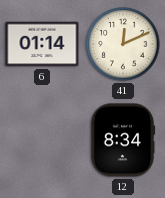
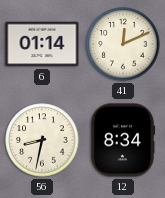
56: none -> 8:32 (42, 140)
